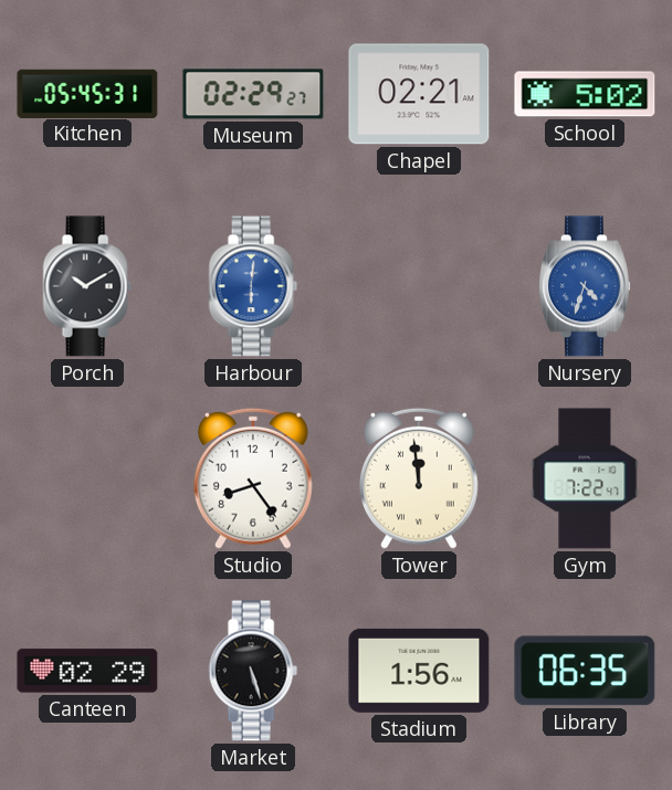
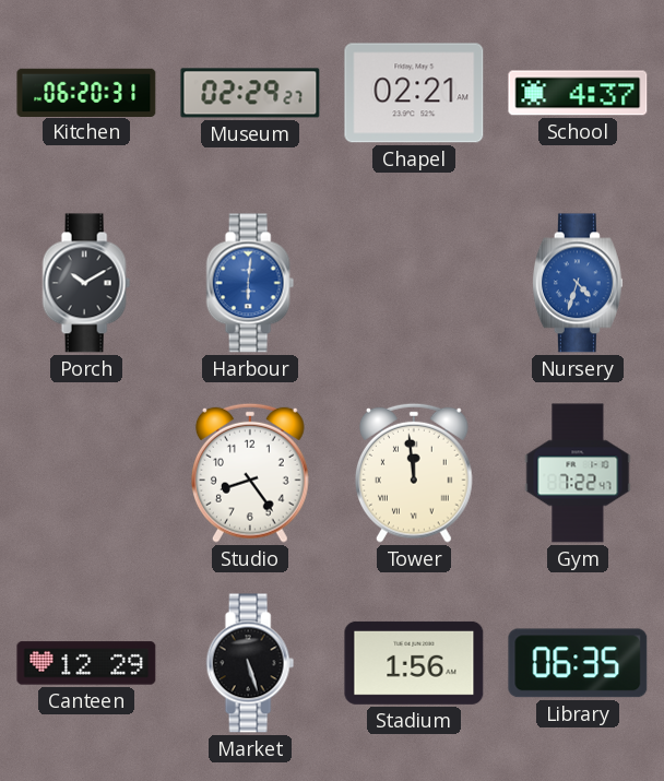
Kitchen: 05:45 -> 06:20 (86, 92)
School: 5:02 -> 4:37 (578, 93)
Canteen: 02:29 -> 12:29 (86, 663)
